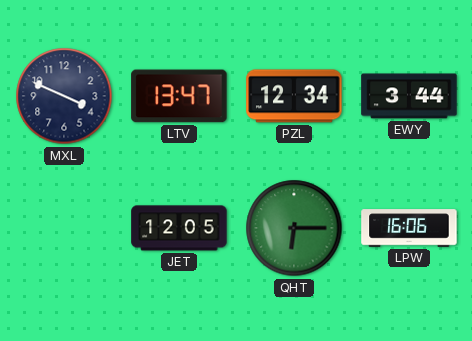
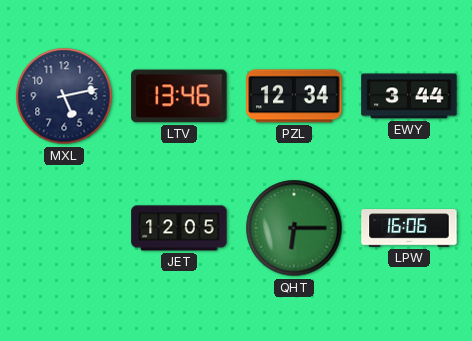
MXL: 3:49 -> 5:13 (64, 96)
LTV: 13:47 -> 13:46 (179, 96)
